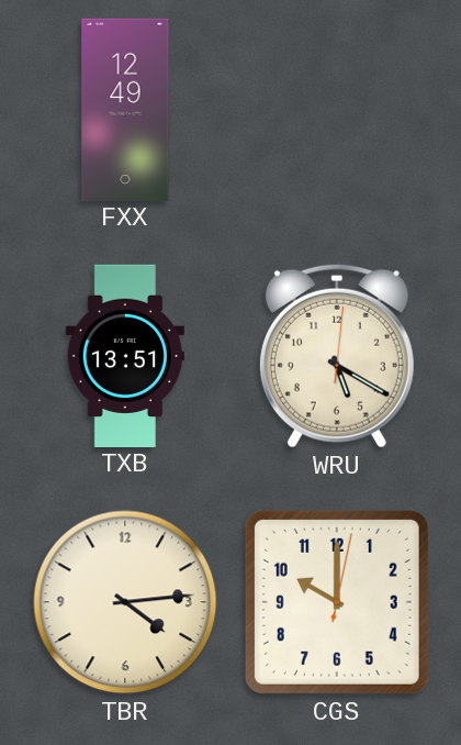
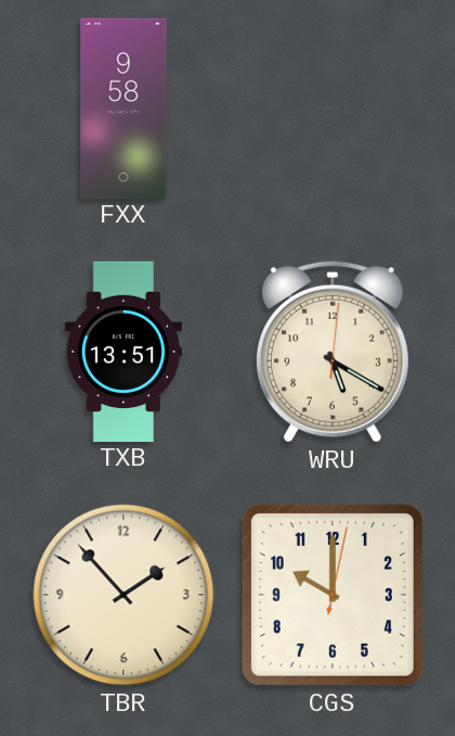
FXX: 12:49 -> 9:58 (123, 107)
TBR: 4:14 -> 1:53 (123, 595)
